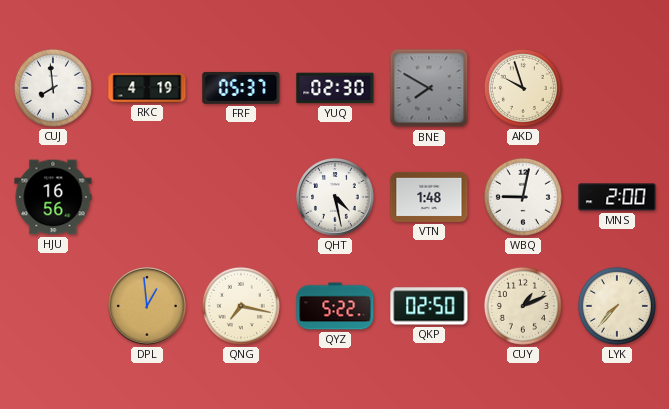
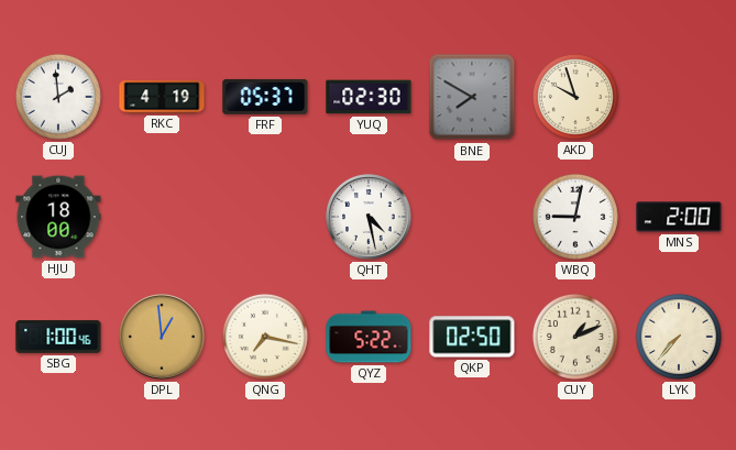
CUJ: 7:59 -> 1:59 (58, 97)
HJU: 16:56 -> 18:00 (58, 217)
VTN: 1:48 -> none (429, 197)
SBG: none -> 1:00 (58, 337)
